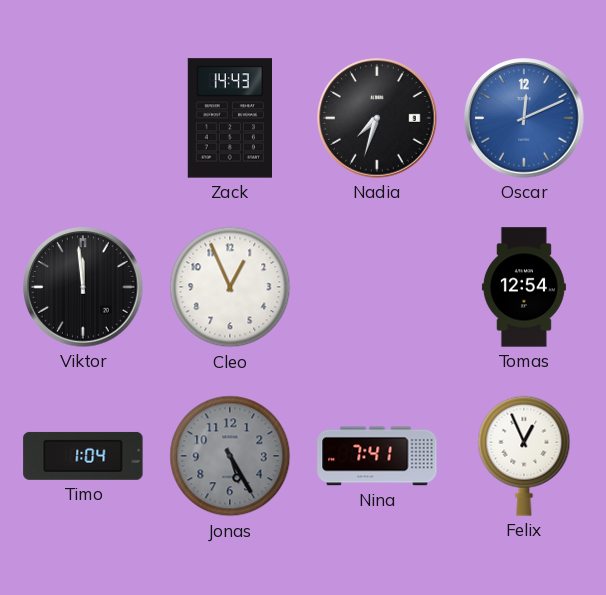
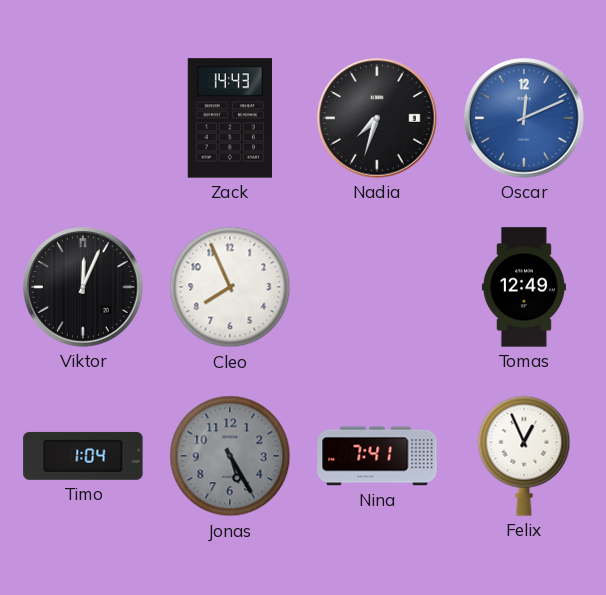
Viktor: 11:59 -> 12:04 (83, 287)
Cleo: 12:56 -> 7:56 (230, 287)
Tomas: 12:54 -> 12:49 (524, 287)
